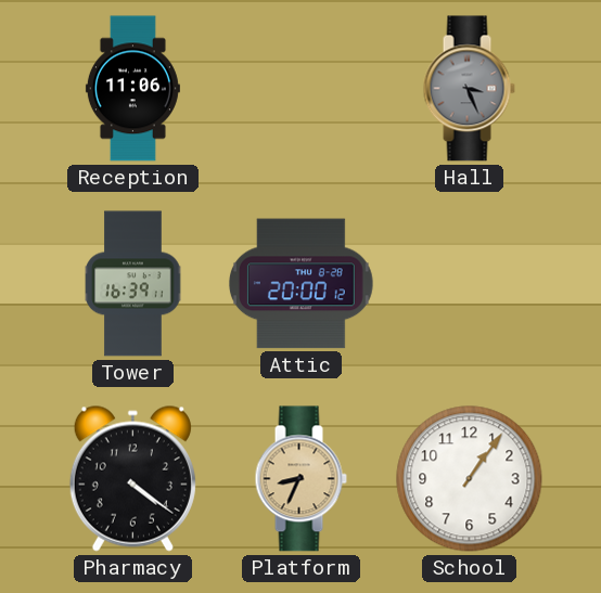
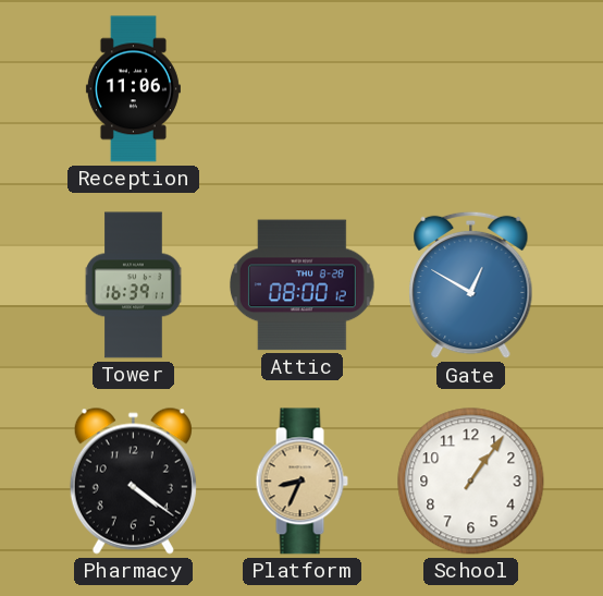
Hall: 3:26 -> none (469, 89)
Attic: 20:00 -> 08:00 (301, 285)
Gate: none -> 12:50 (471, 285)
